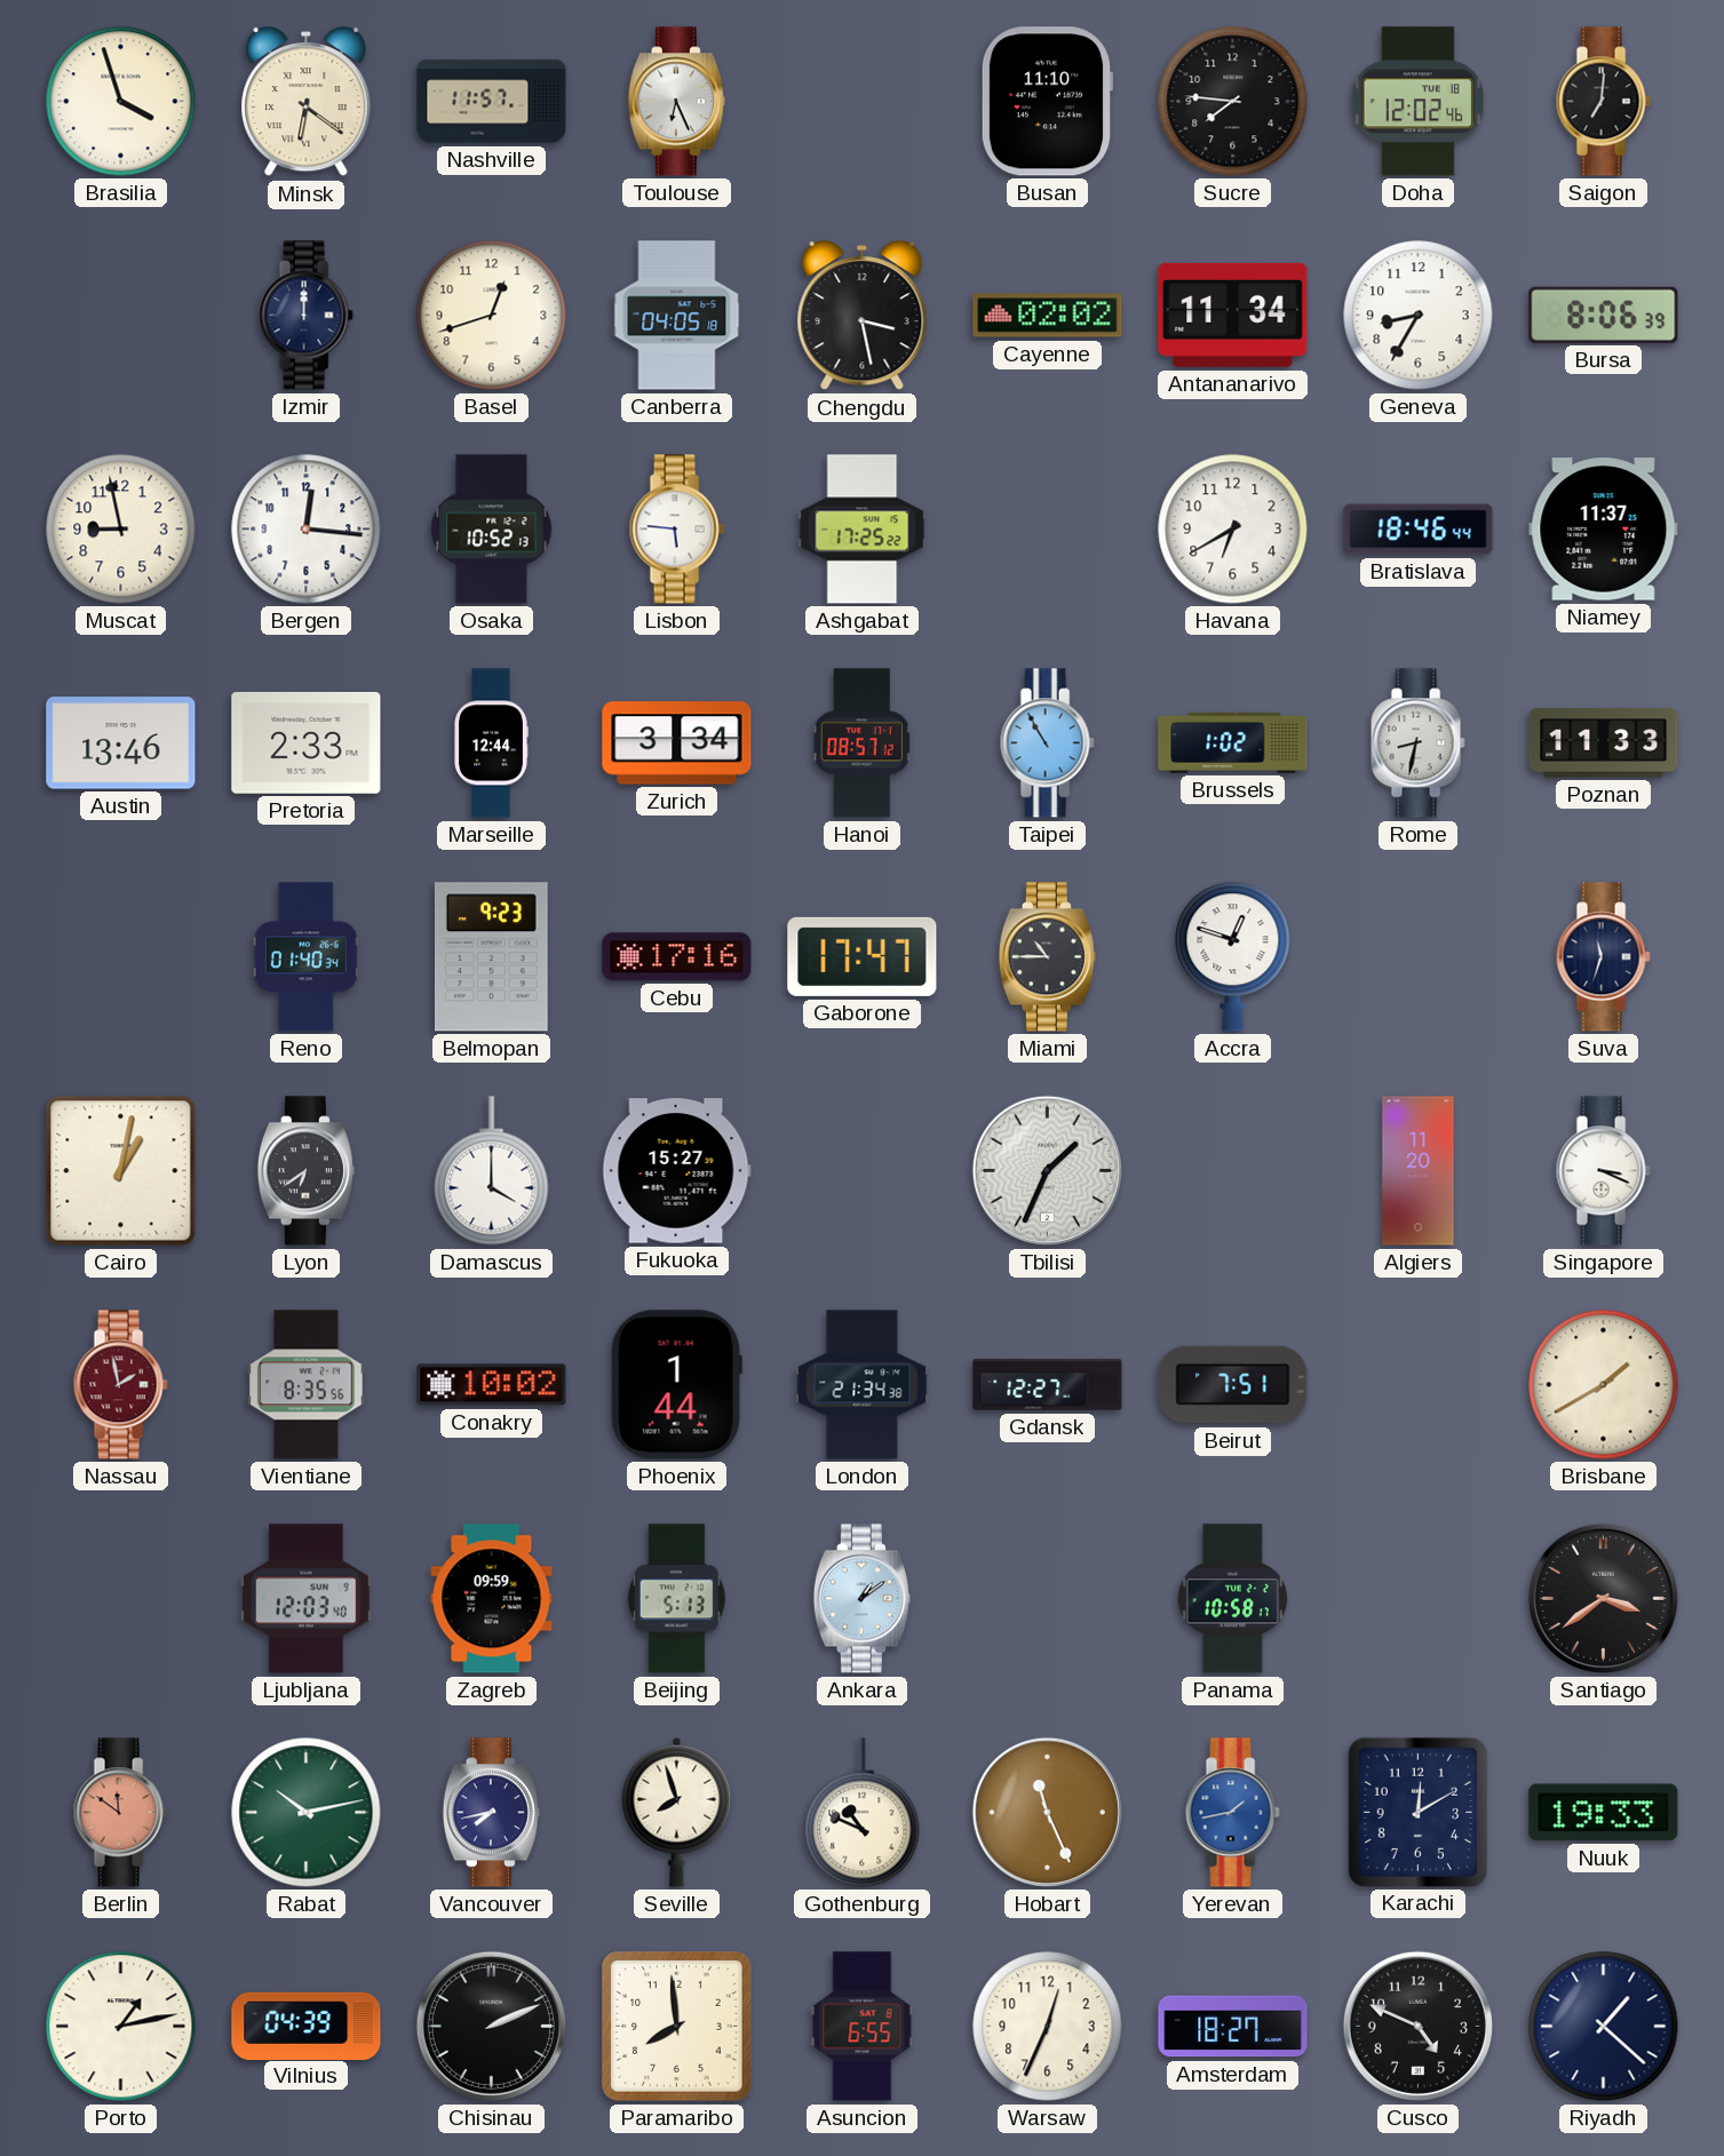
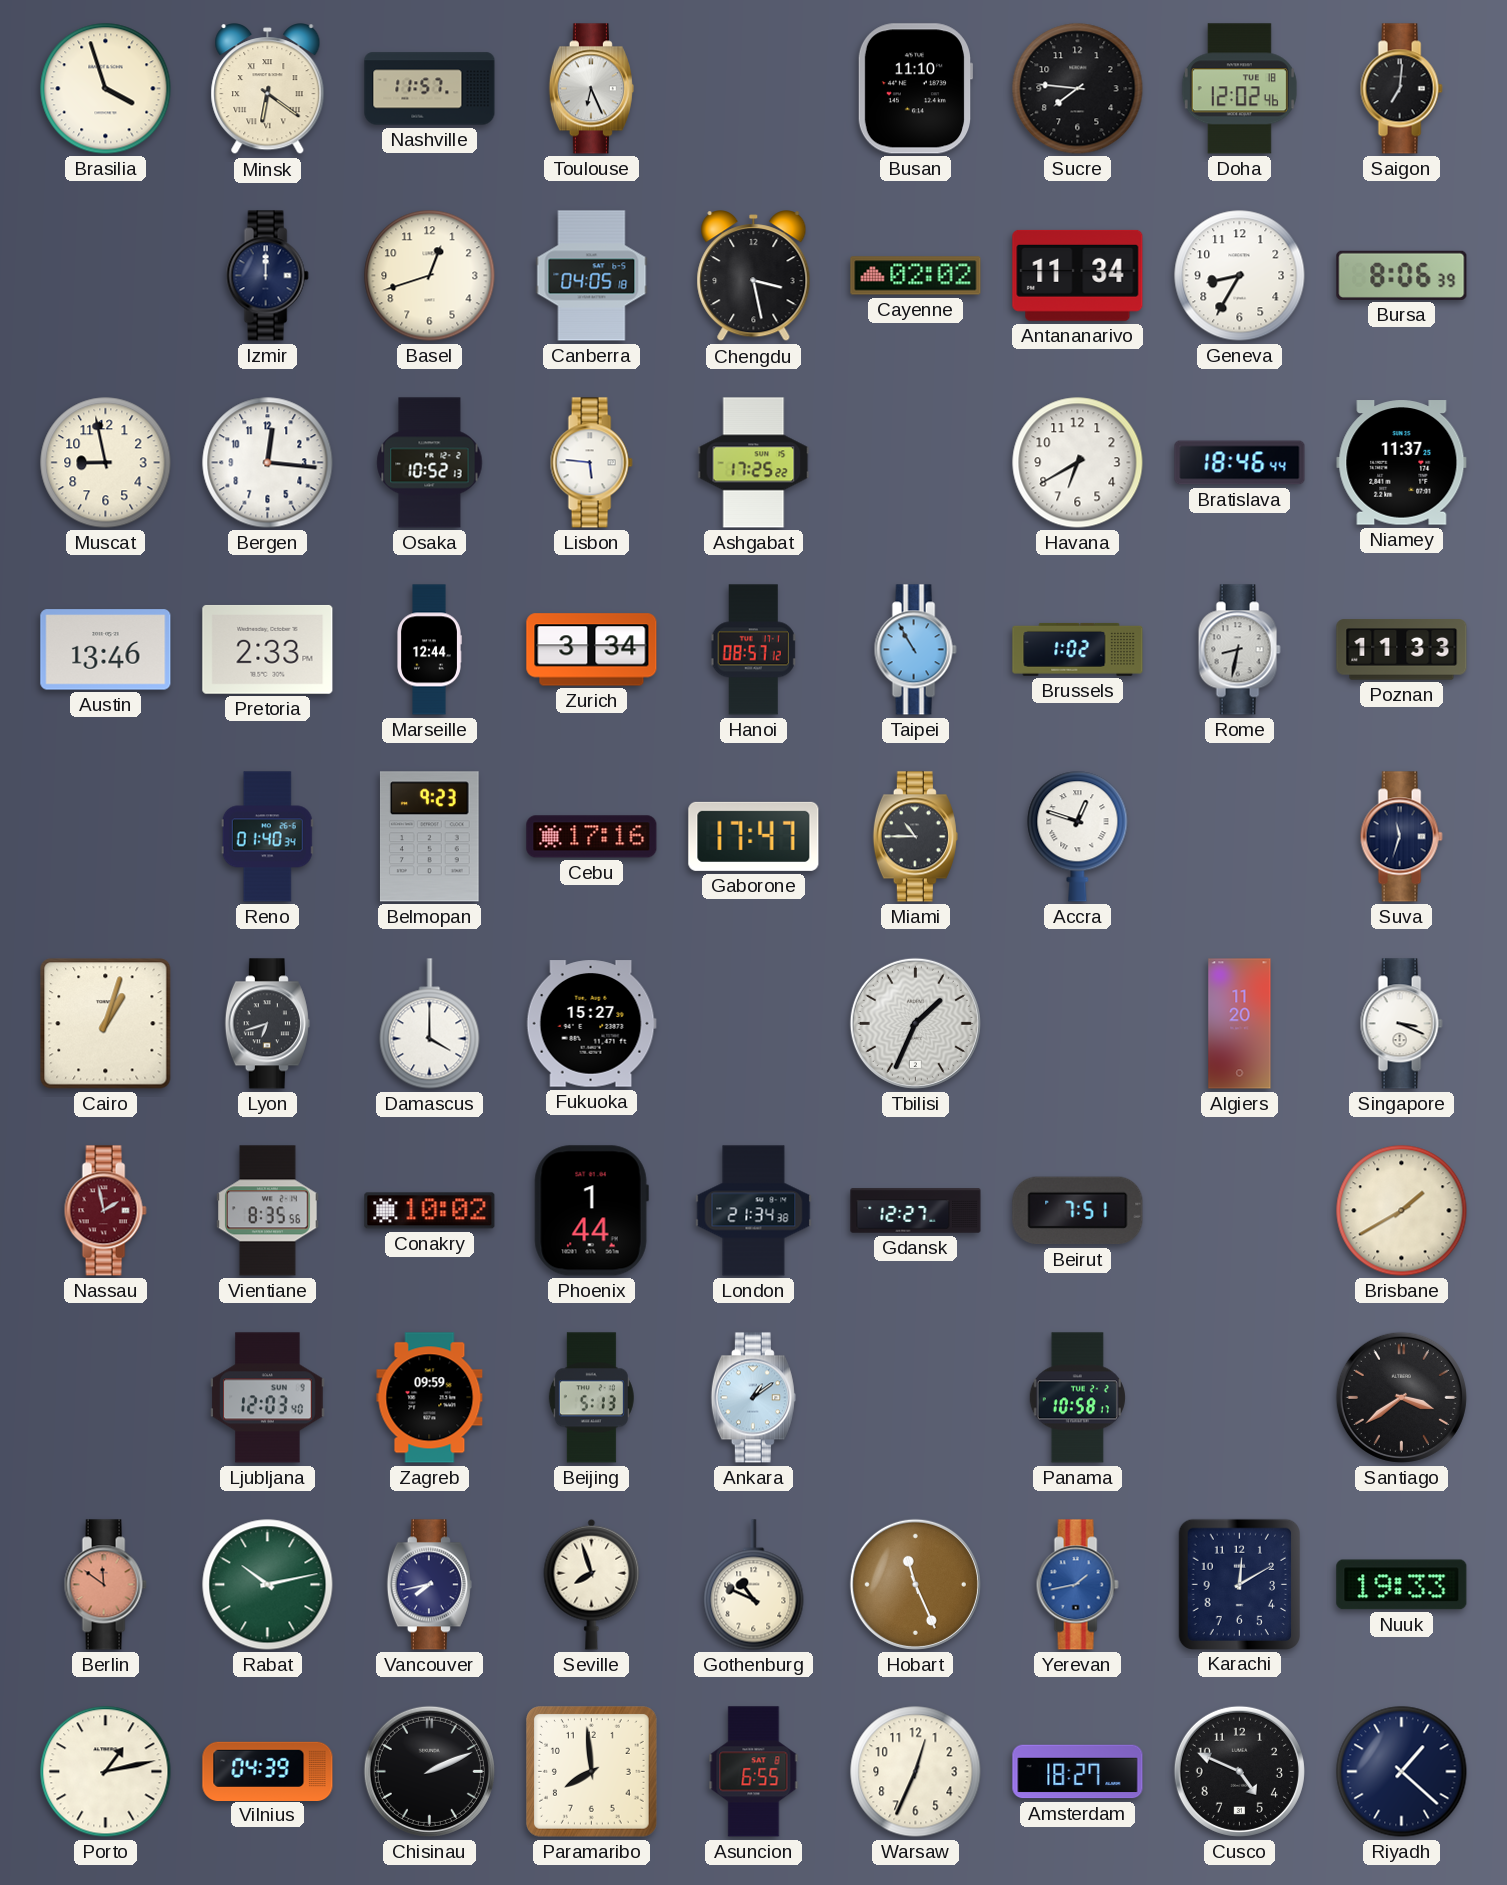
Cairo: 1:02 -> 1:03 (106, 1024)
Lyon: 6:39 -> 6:42 (267, 1024)
